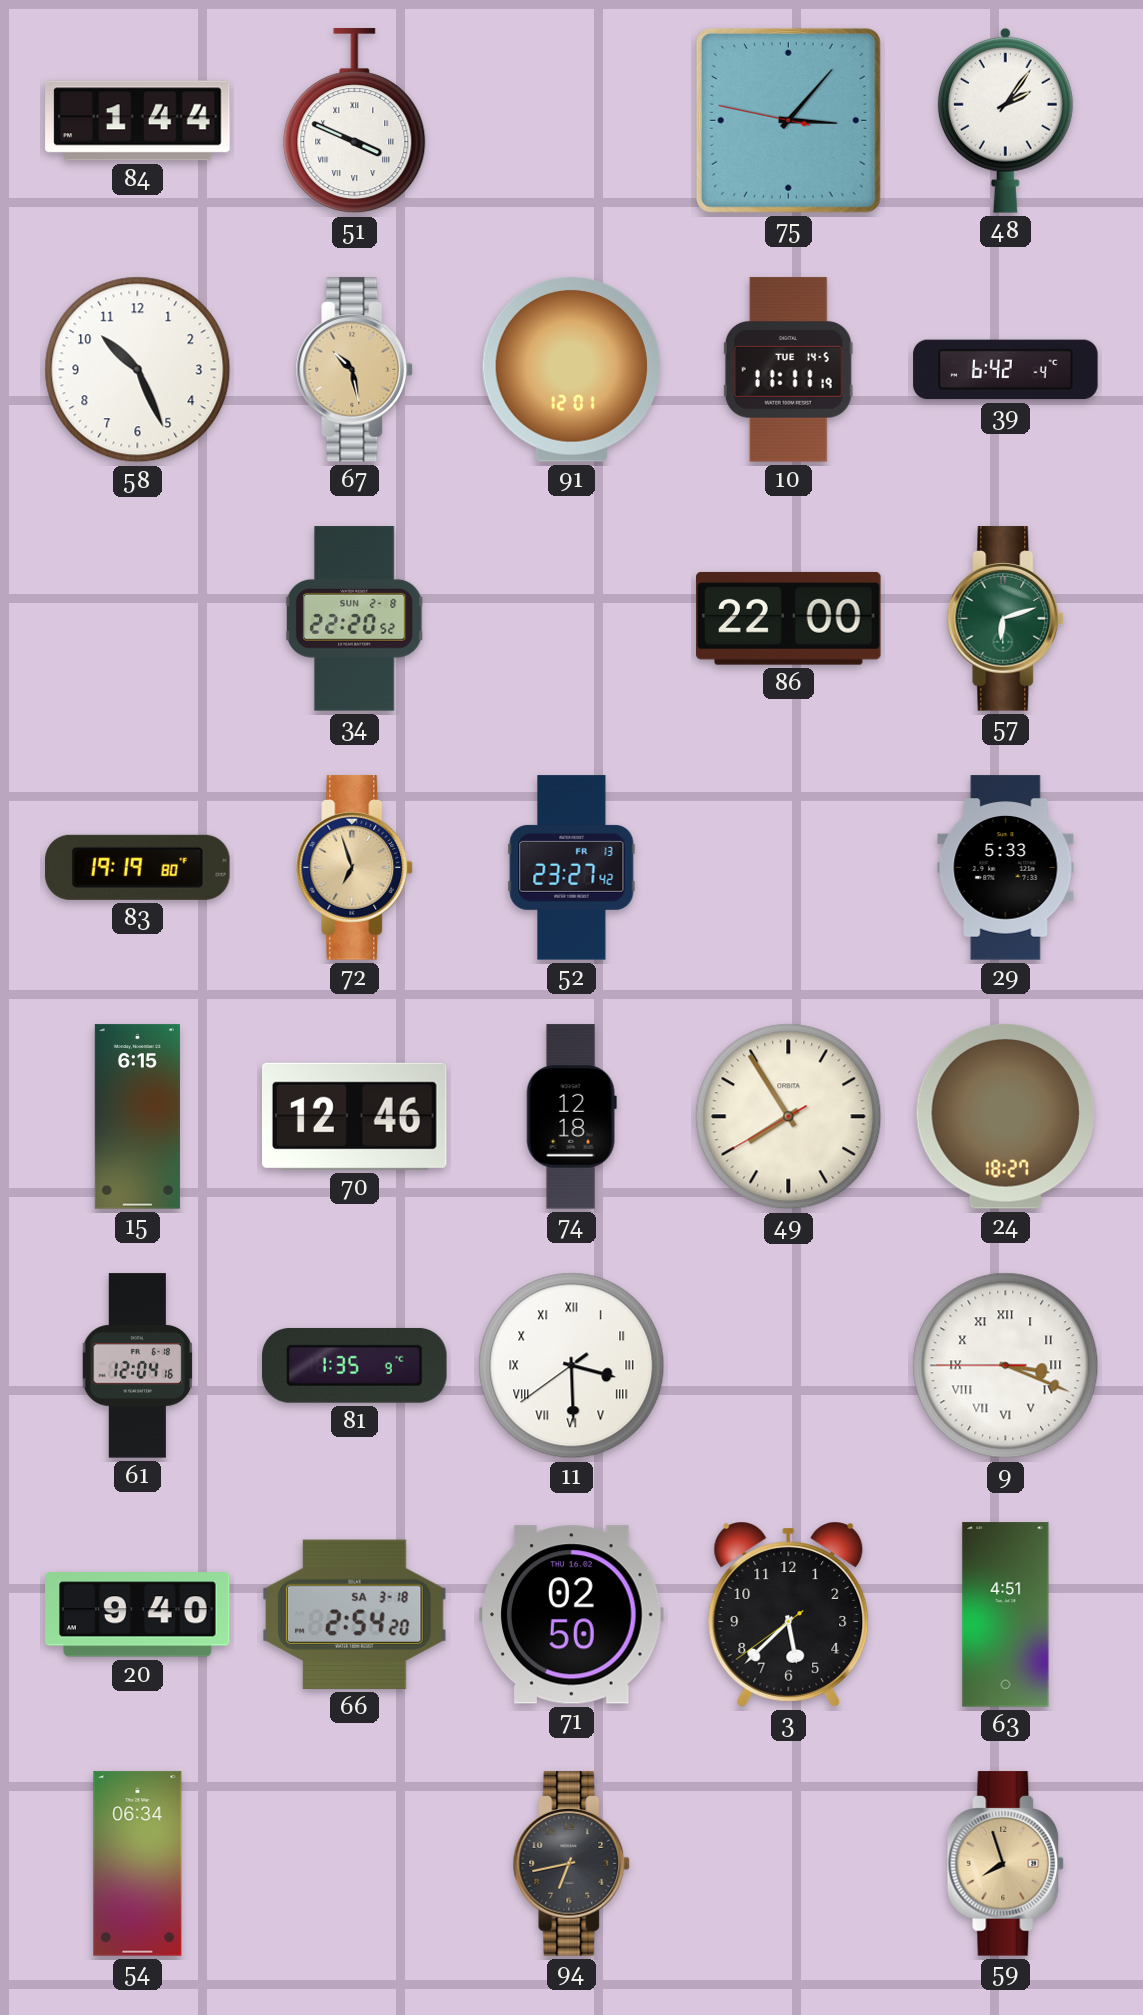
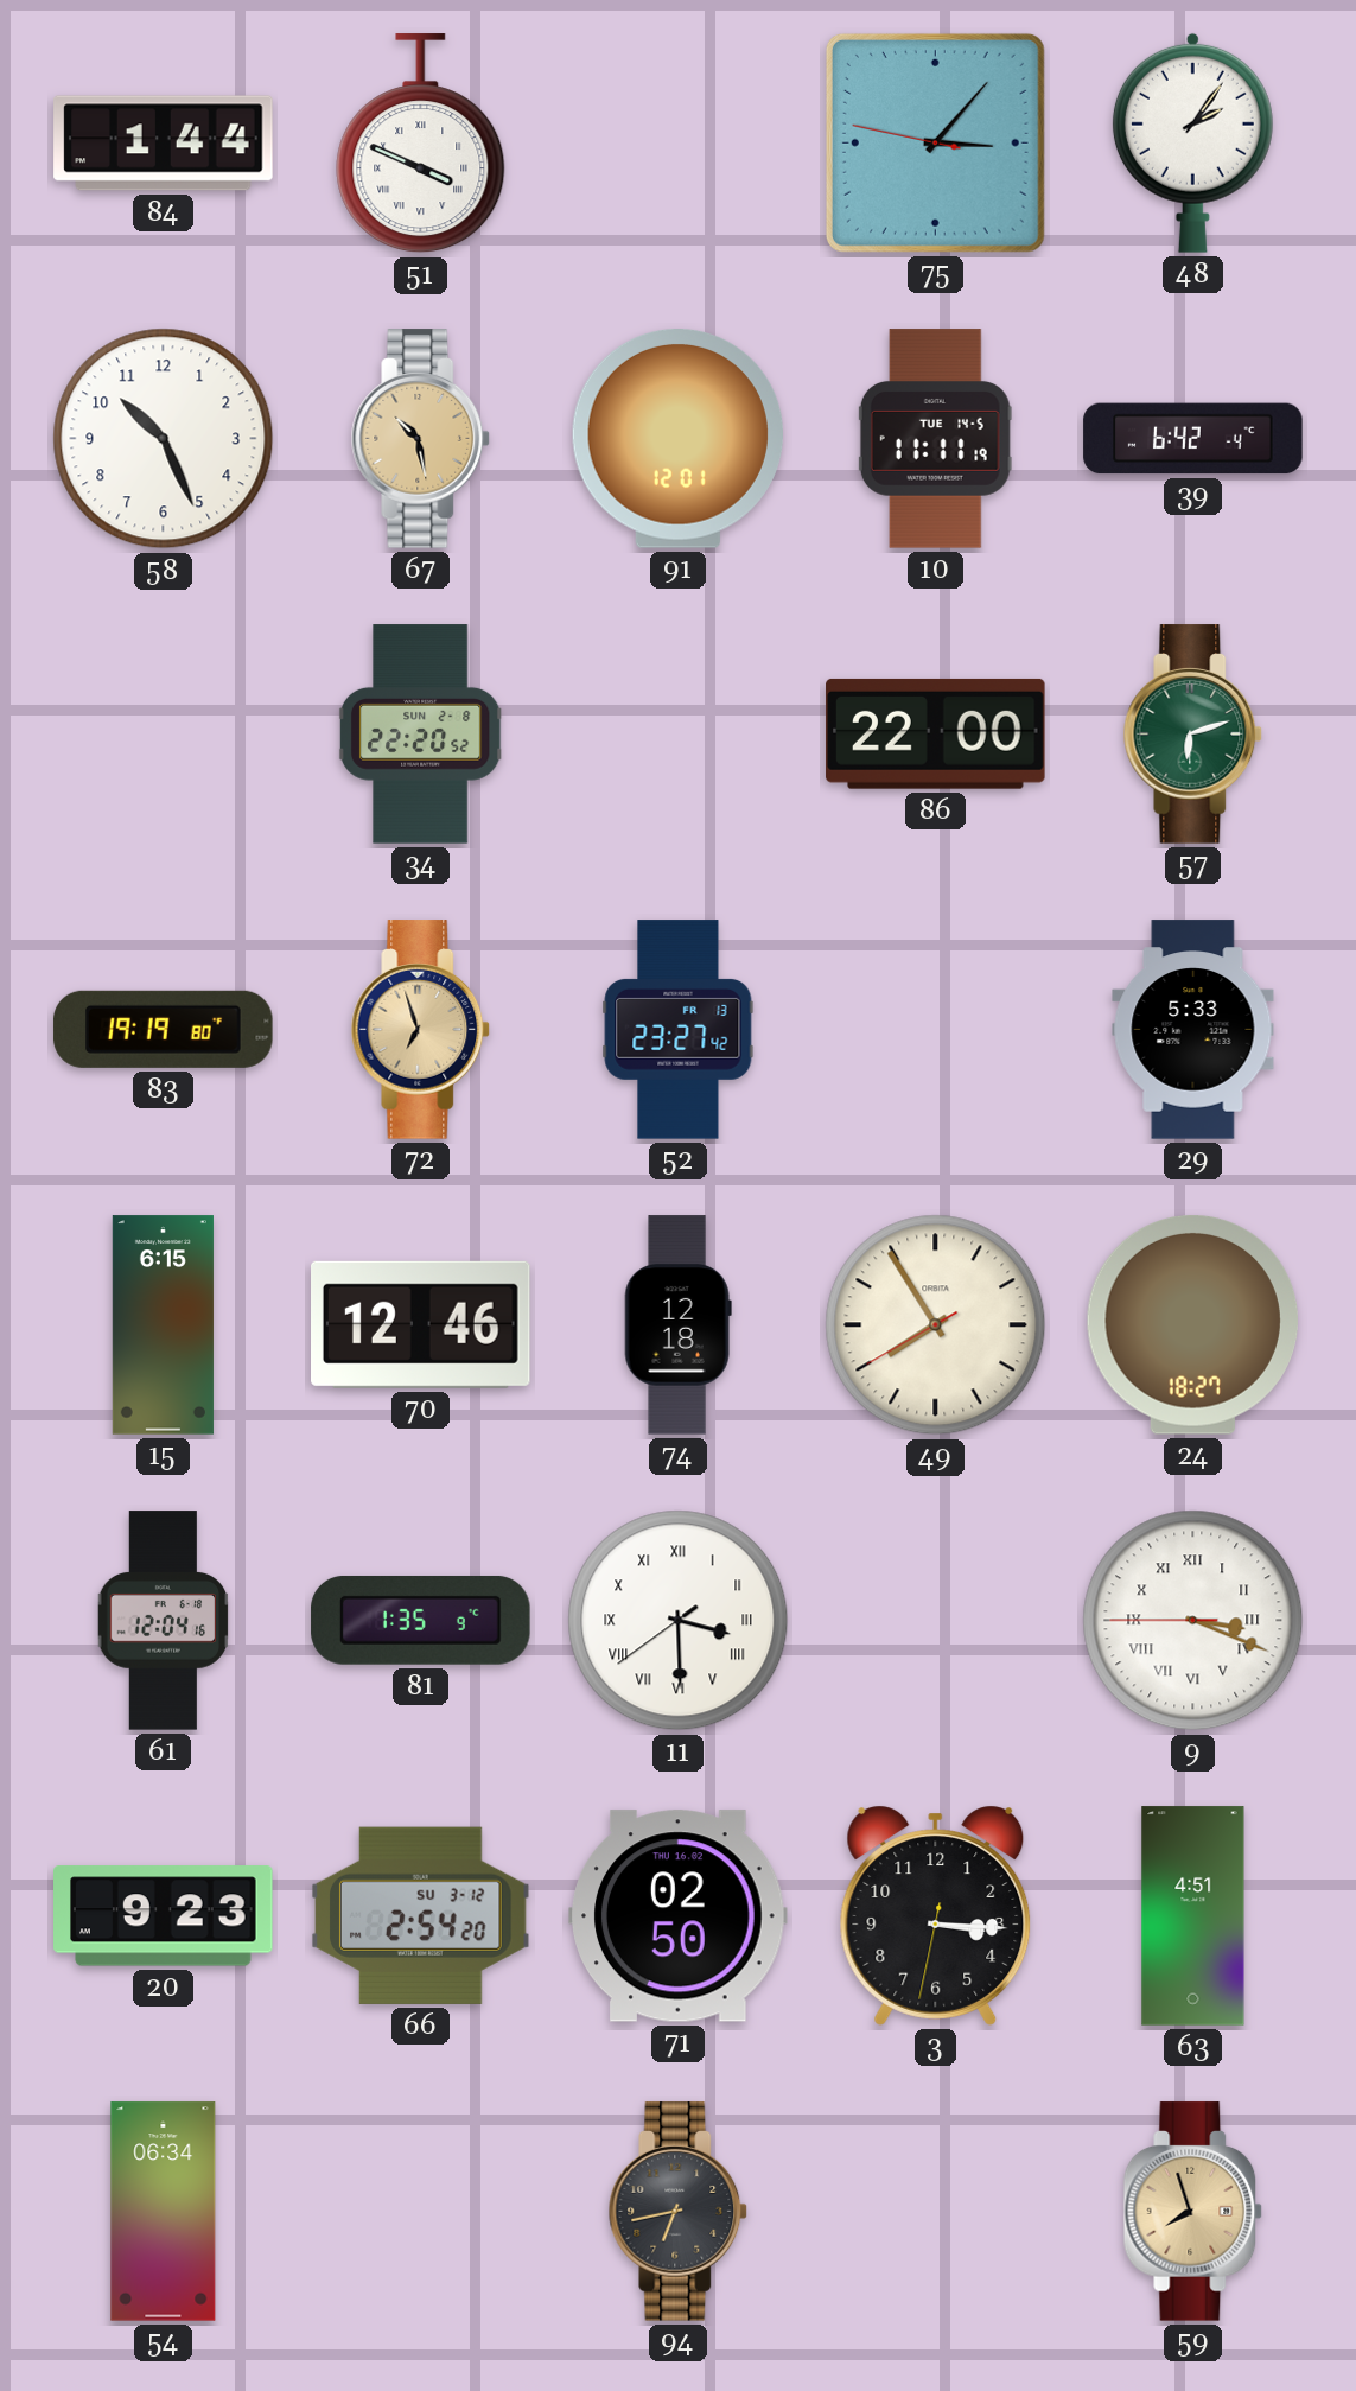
20: 9:40 -> 9:23 (164, 1916)
66 date: SA 3-18 -> SU 3-12 (421, 1915)
3: 5:37 -> 3:15 (936, 1915)
